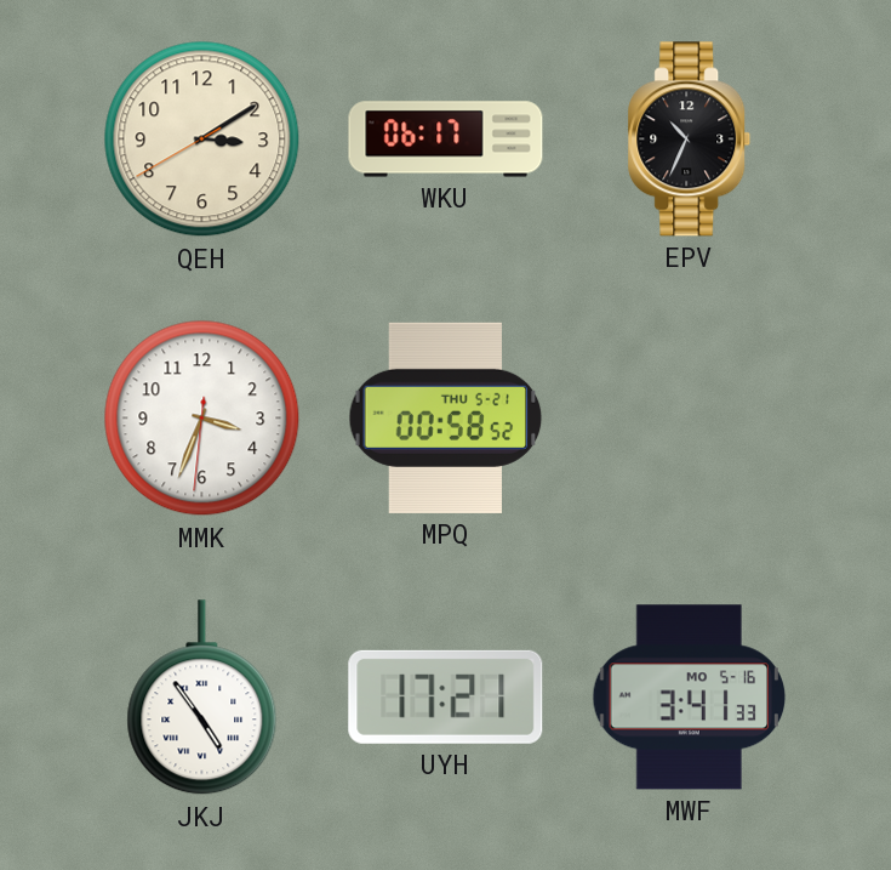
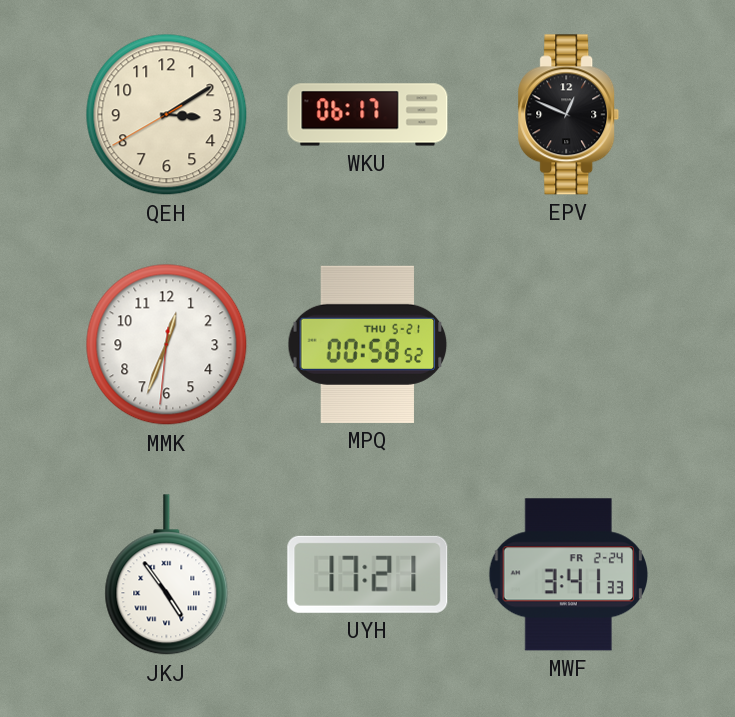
EPV: 10:34 -> 12:49 (569, 115)
MMK: 3:33 -> 12:33 (167, 345)
MWF date: MO 5-16 -> FR 2-24 (569, 575)
